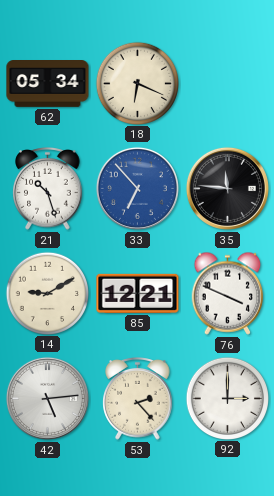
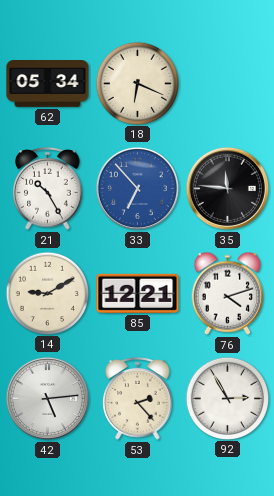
21: 10:27 -> 10:25 (48, 189)
76: 3:49 -> 4:12 (228, 293)
92: 3:00 -> 2:55 (227, 398)
